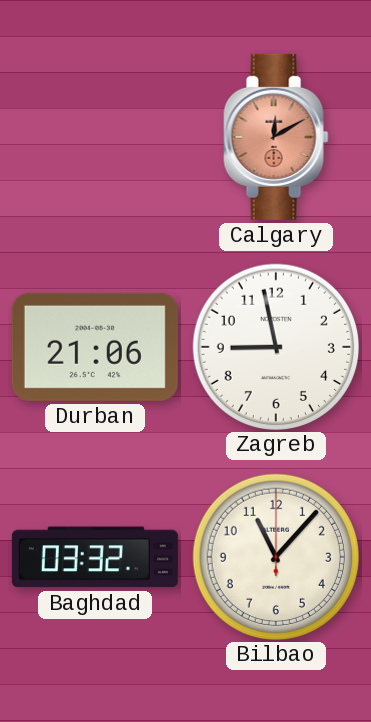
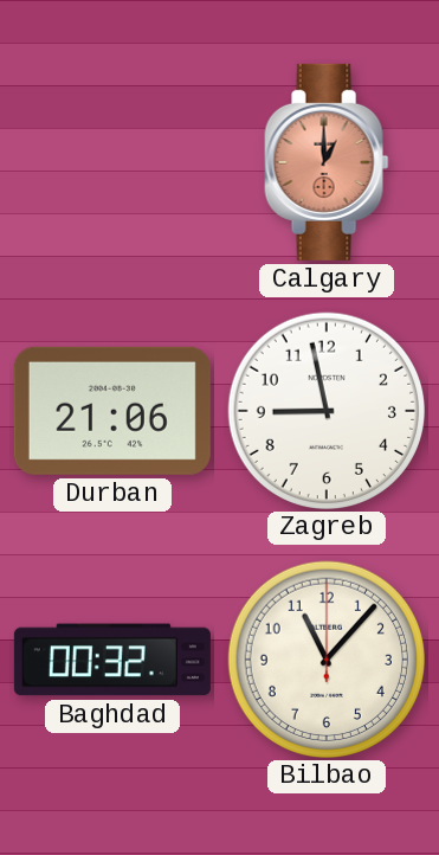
Calgary: 12:10 -> 1:00 (327, 162)
Baghdad: 03:32 -> 00:32 (112, 660)
